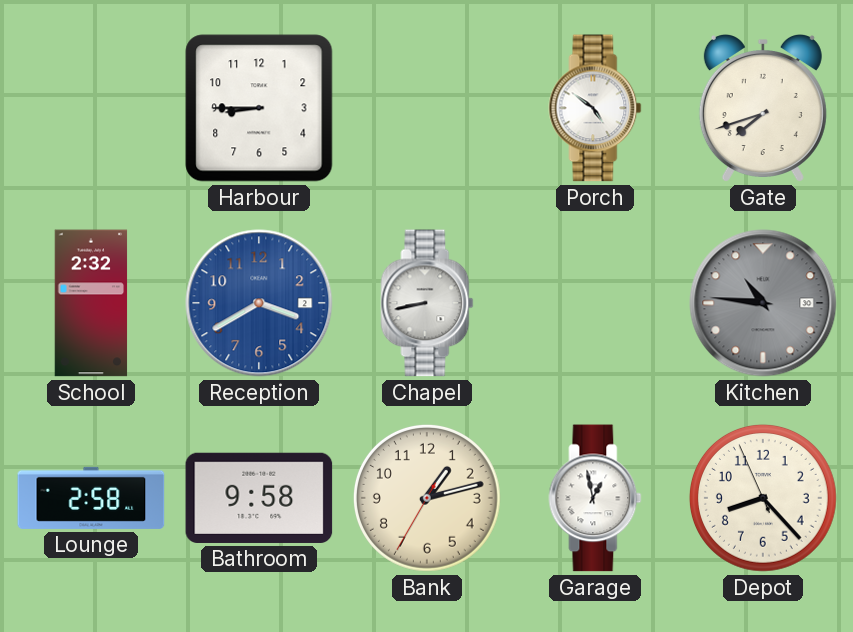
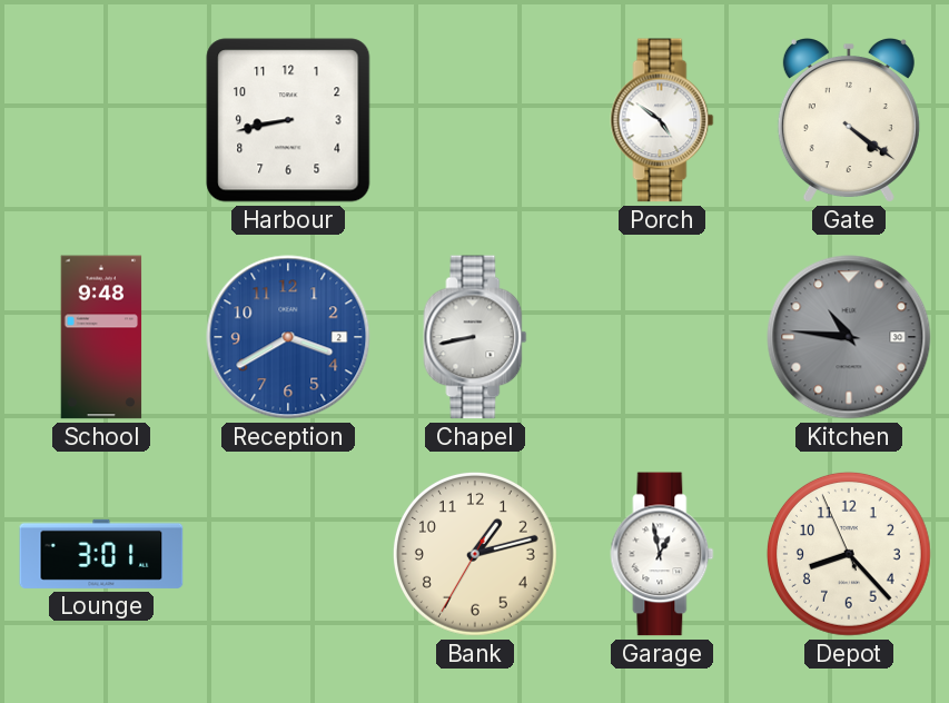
Harbour: 8:45 -> 8:43 (288, 120)
Gate: 7:42 -> 4:21 (849, 121)
School: 2:32 -> 9:48 (101, 337)
Lounge: 2:58 -> 3:01 (101, 554)
Bathroom: 9:58 -> none (259, 498)
